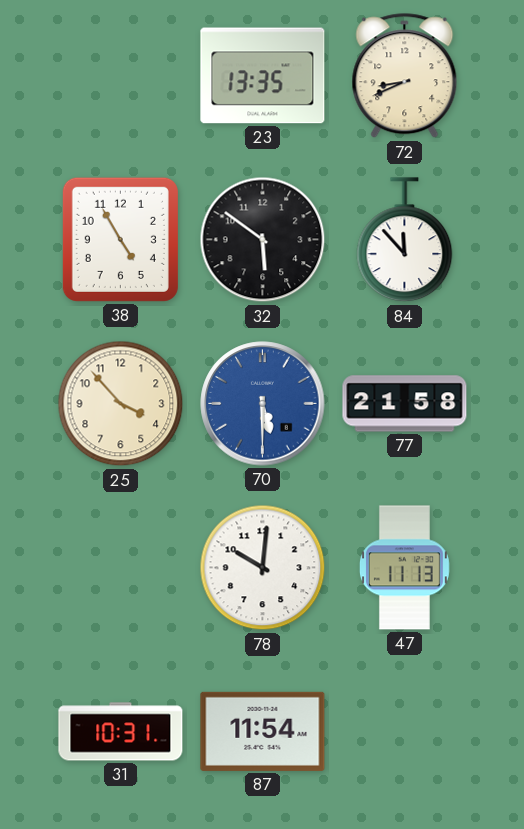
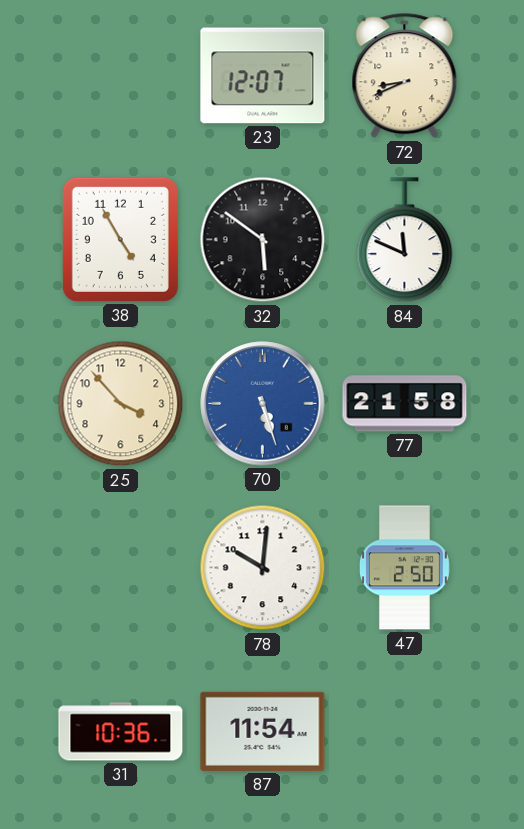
23: 13:35 -> 12:07 (263, 76)
84: 11:53 -> 11:49 (405, 240)
70: 5:30 -> 5:27 (263, 404)
47: 11:13 -> 2:50 (404, 568)
31: 10:31 -> 10:36 (121, 732)
